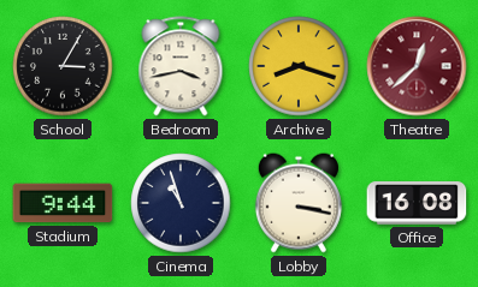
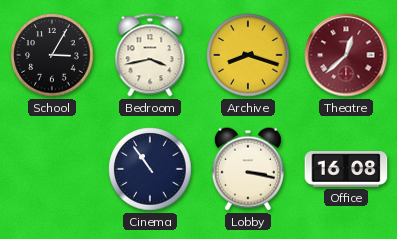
Stadium: 9:44 -> none (63, 203)
Cinema: 10:57 -> 10:54 (150, 169)
